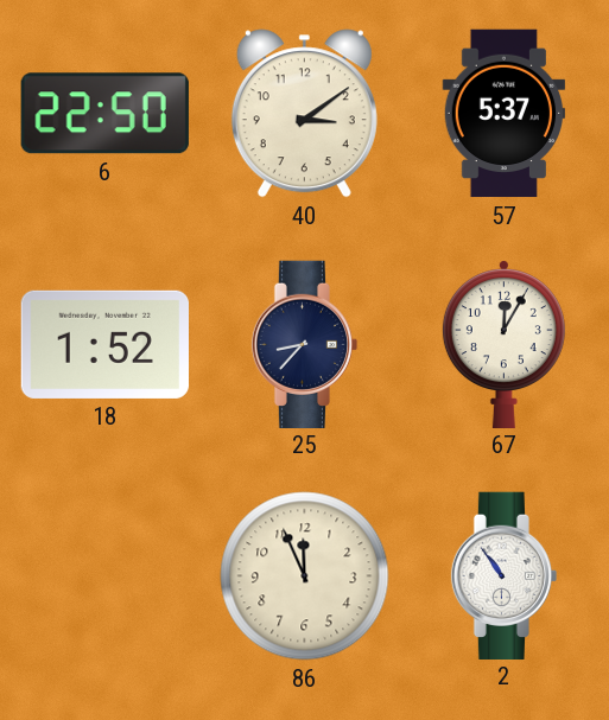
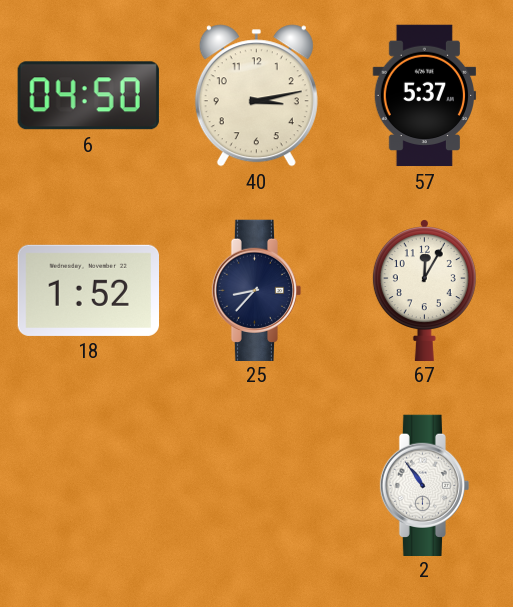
6: 22:50 -> 04:50 (88, 96)
40: 3:09 -> 3:13 (256, 96)
86: 11:56 -> none (305, 576)
